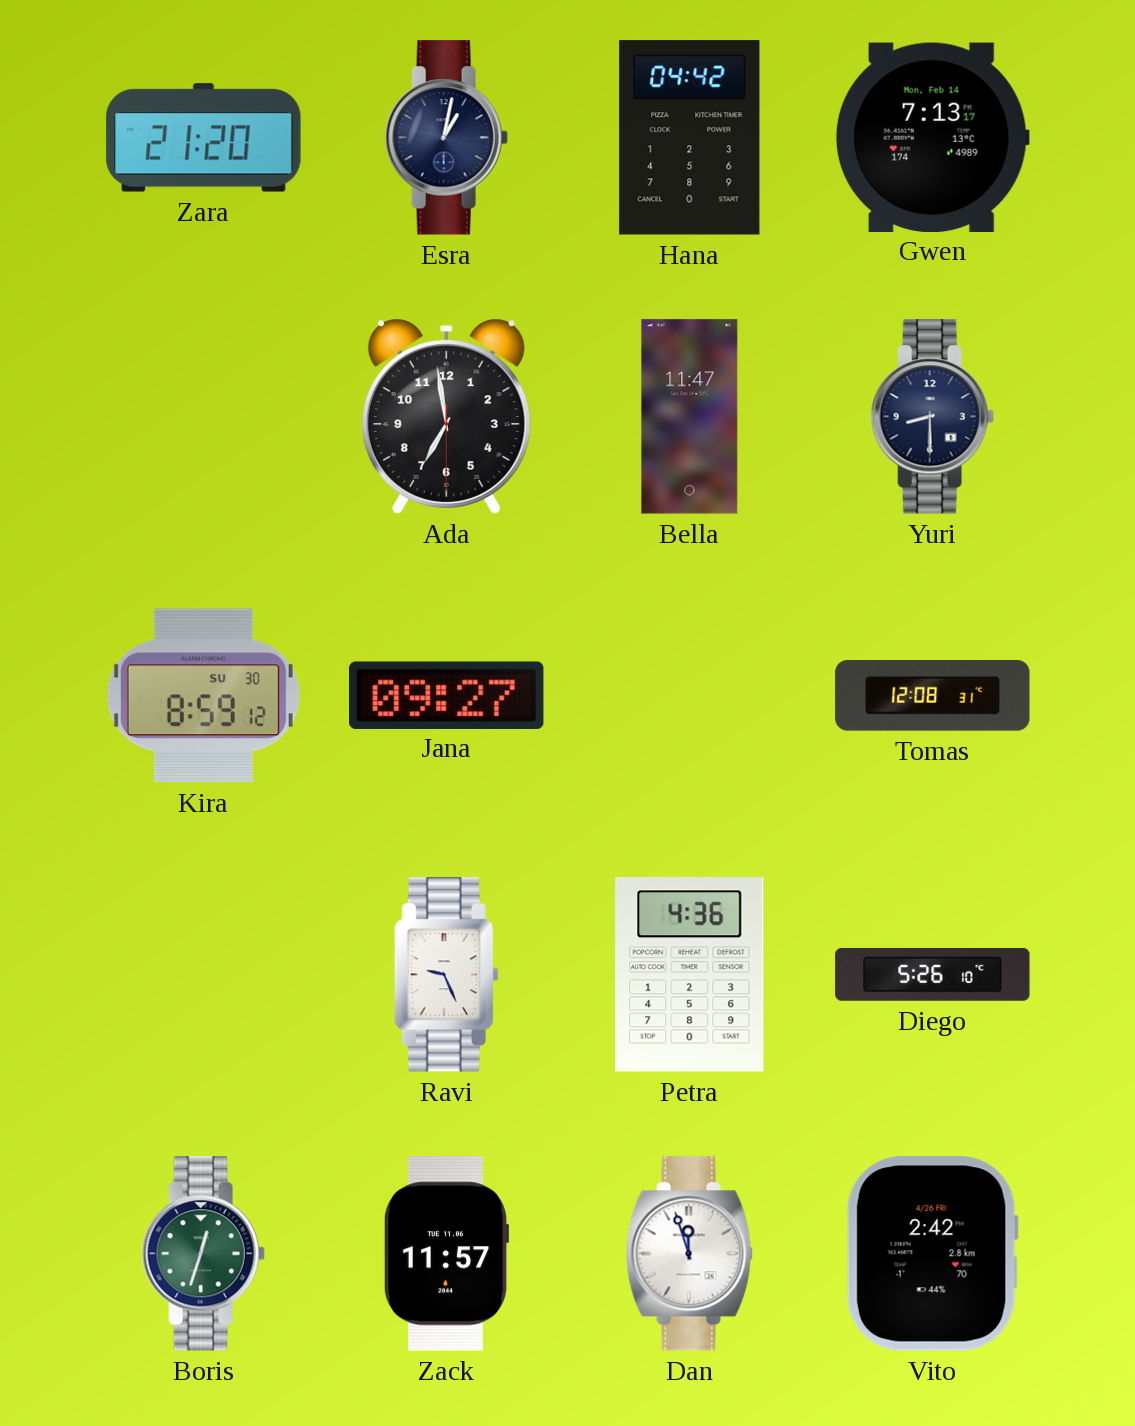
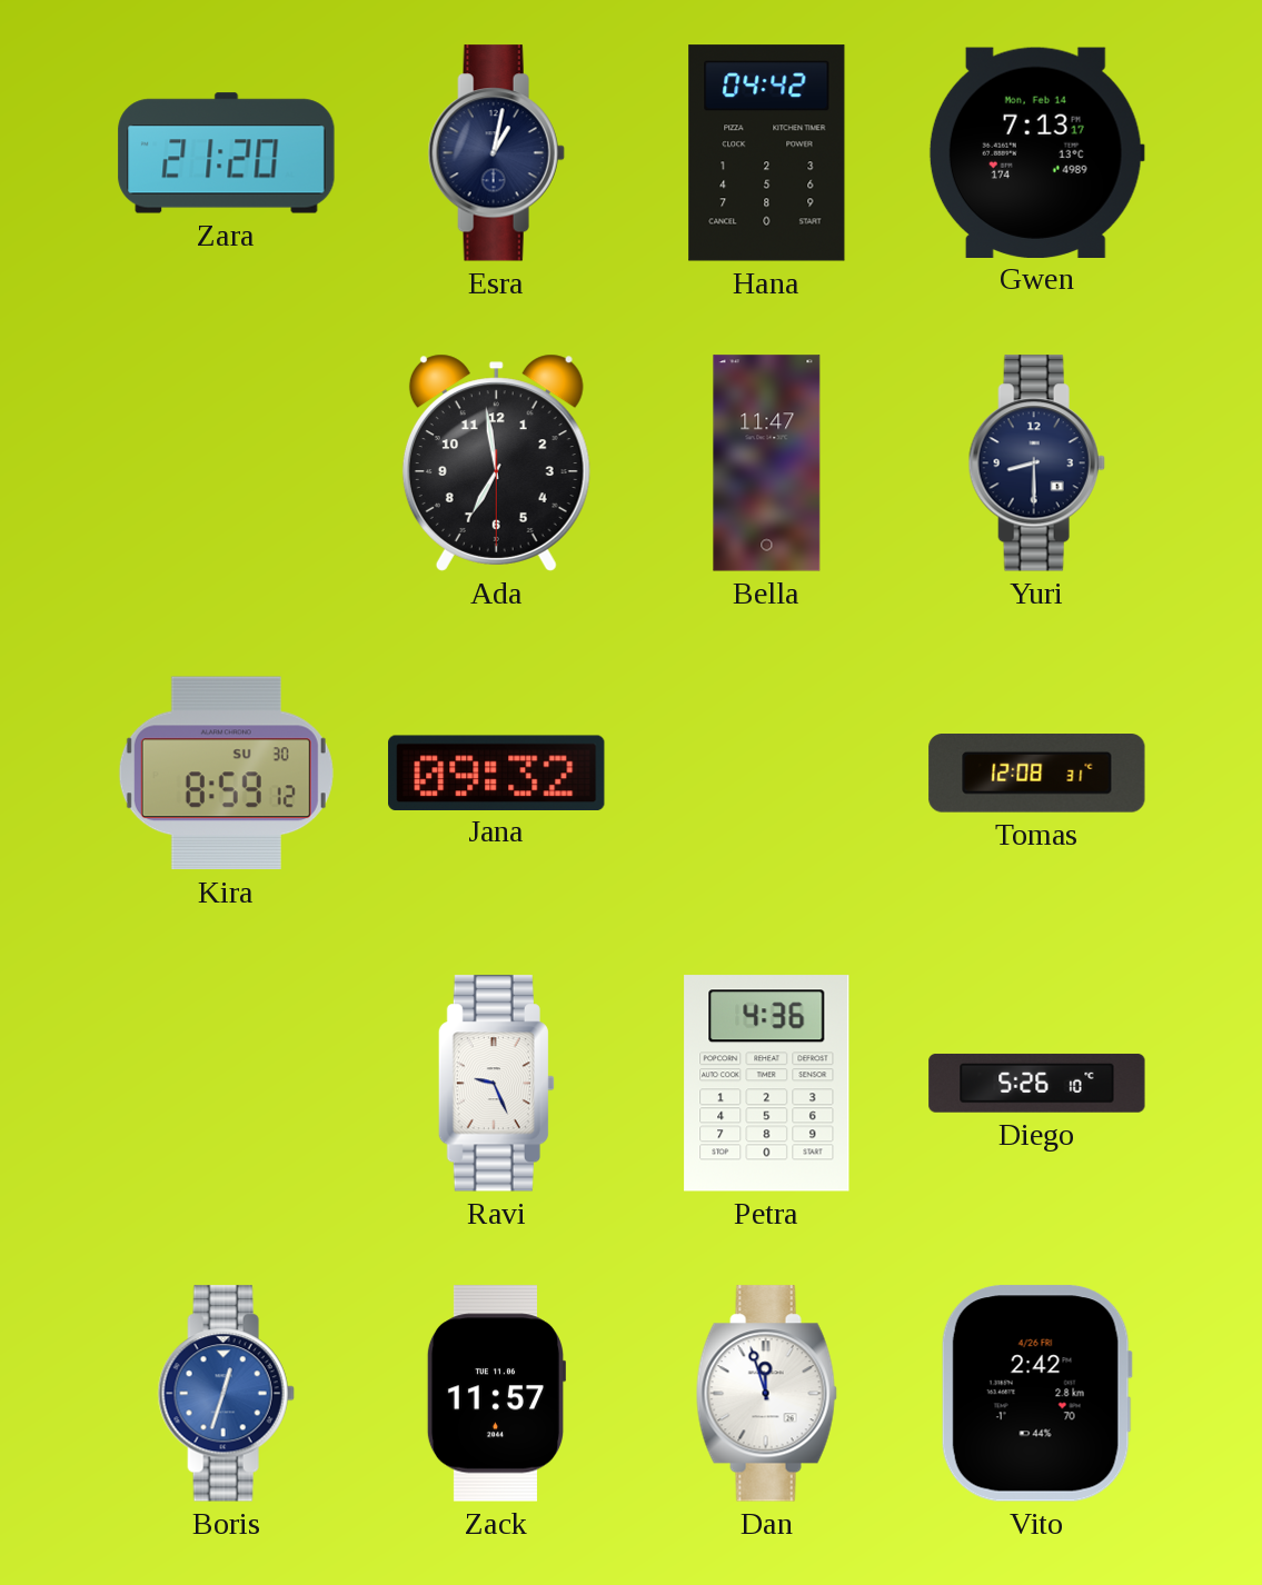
Jana: 09:27 -> 09:32 (497, 772)
Boris dial: green -> blue (226, 1394)
